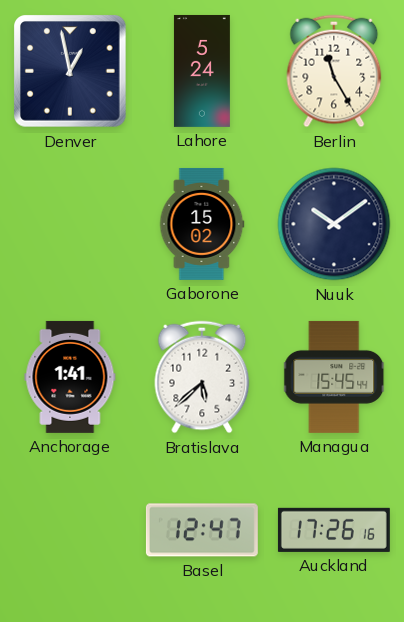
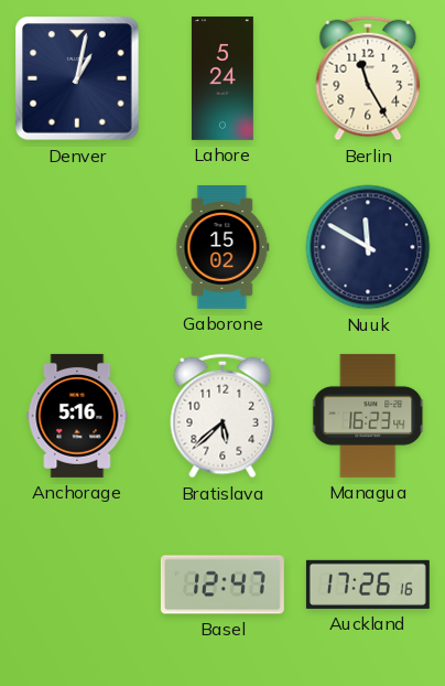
Denver: 12:58 -> 1:02 (77, 78)
Nuuk: 10:09 -> 11:50 (368, 247)
Anchorage: 1:41 -> 5:16 (77, 416)
Managua: 15:45 -> 16:23 (369, 416)
